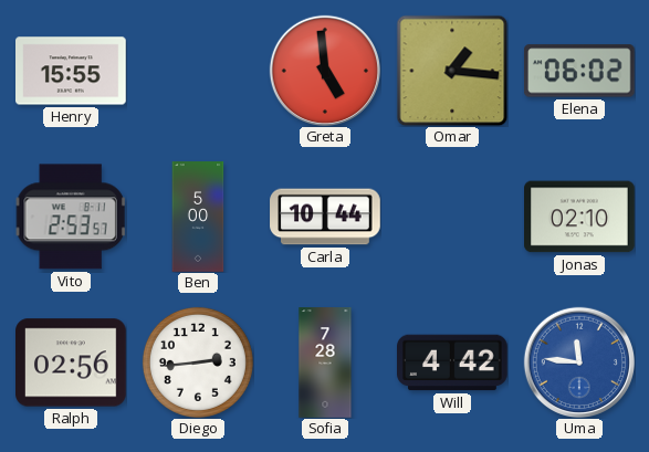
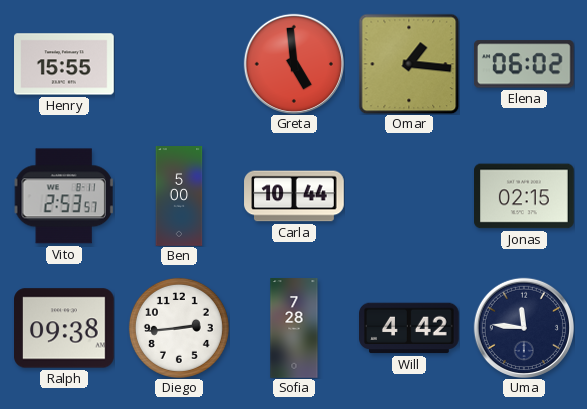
Jonas: 02:10 -> 02:15 (525, 196)
Ralph: 02:56 -> 09:38 (65, 328)
Uma dial: blue -> navy (523, 327)
